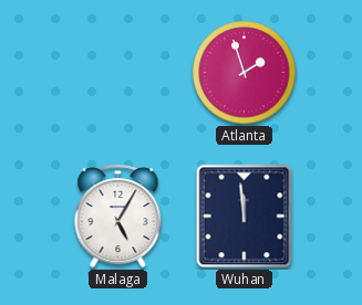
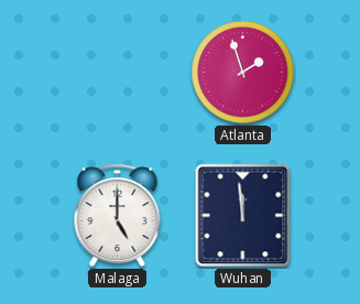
Malaga: 5:05 -> 5:00 (118, 216)
